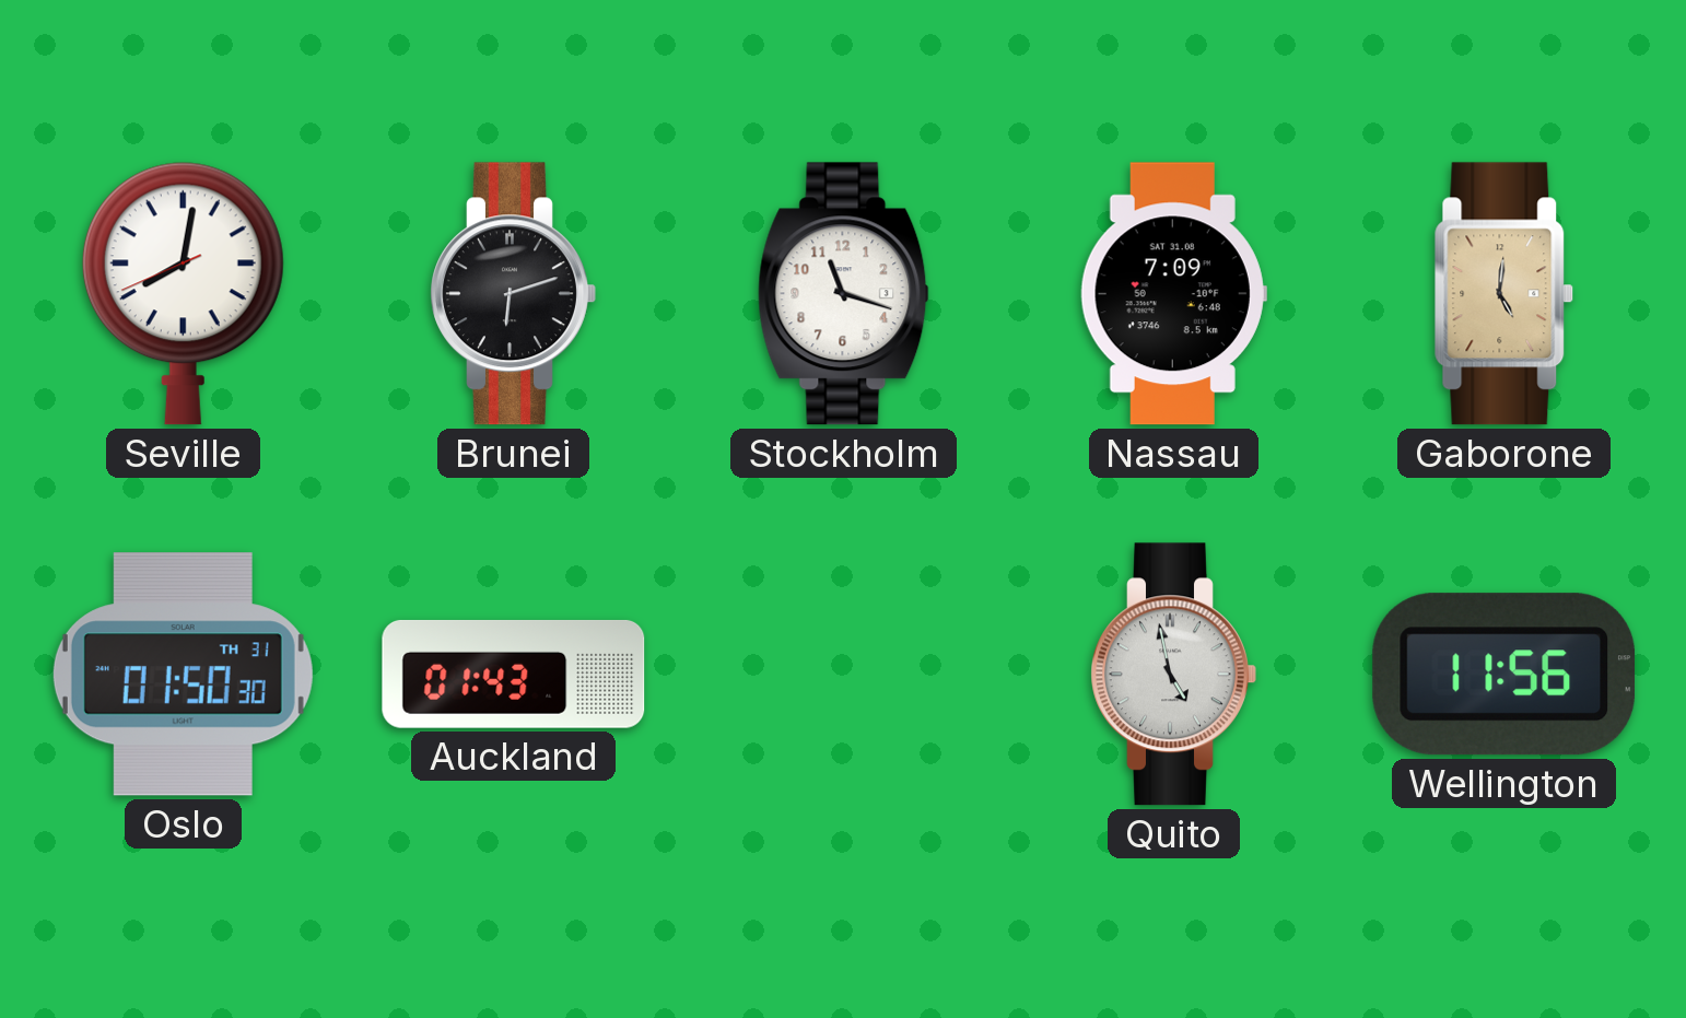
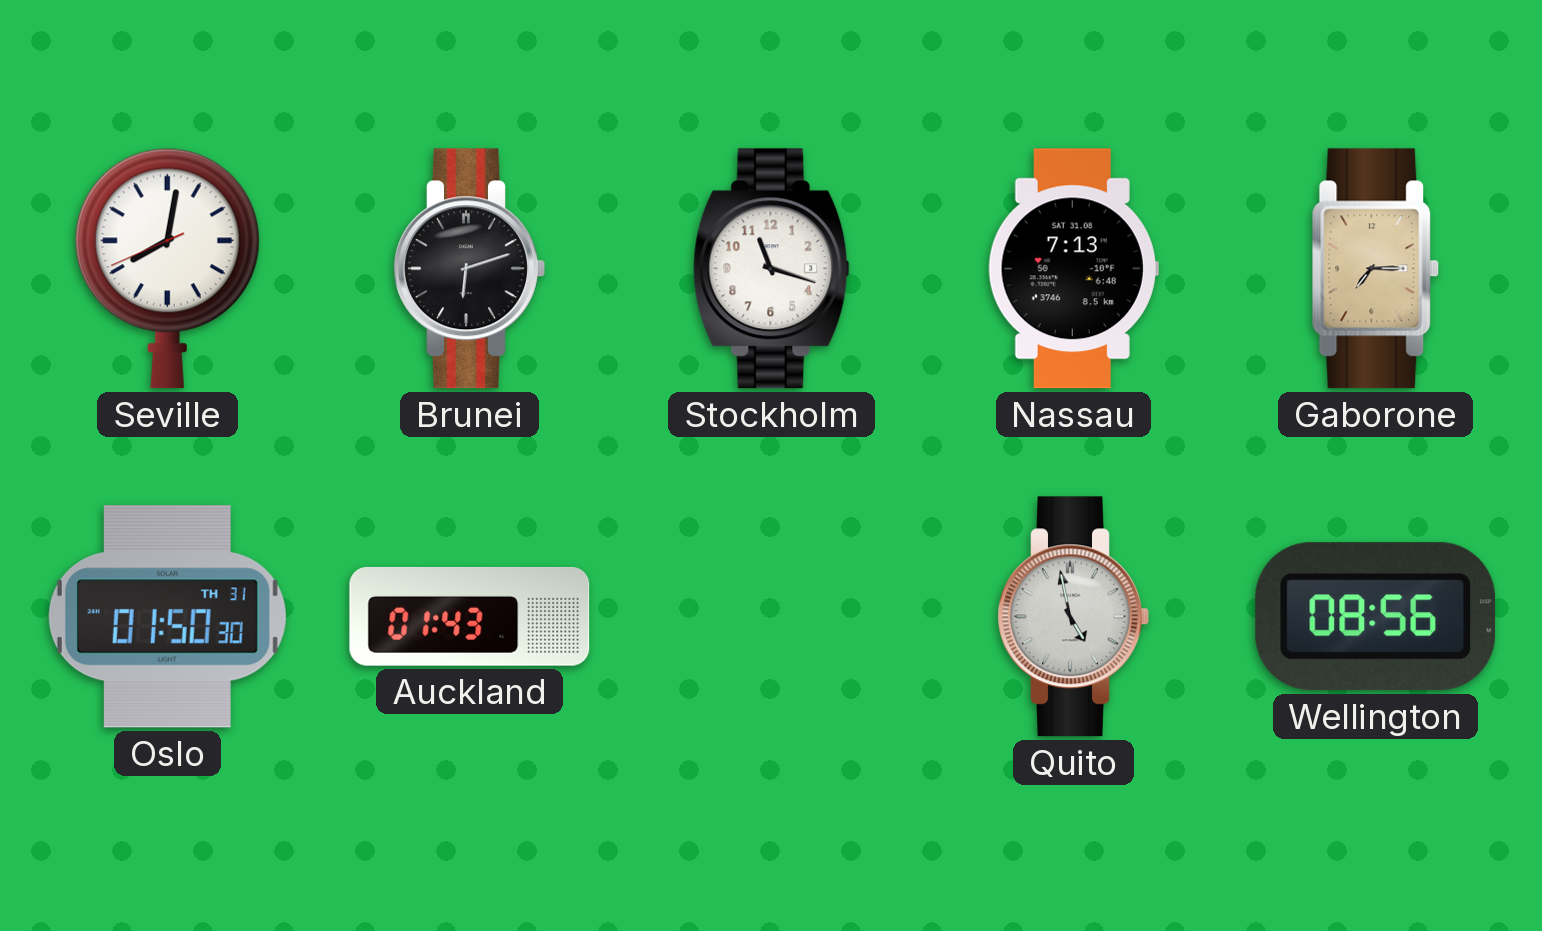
Nassau: 7:09 -> 7:13 (1073, 269)
Gaborone: 5:01 -> 7:15 (1376, 269)
Wellington: 11:56 -> 08:56 (1376, 617)
